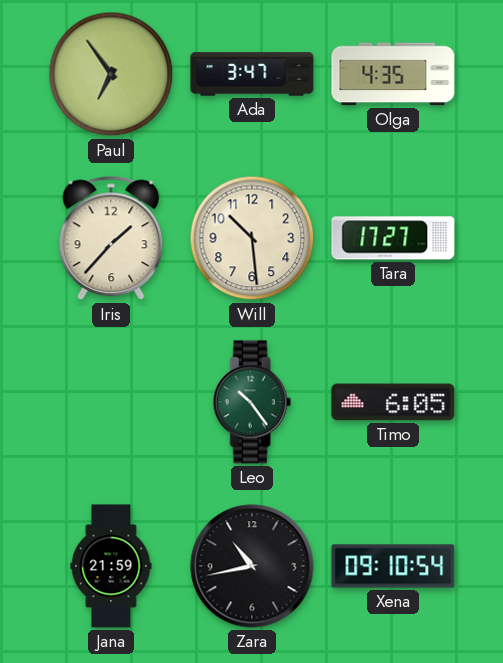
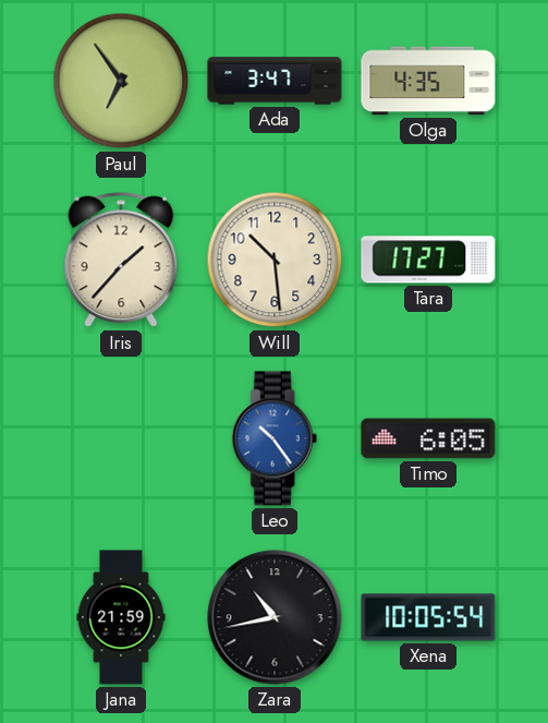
Leo dial: green -> blue (275, 438)
Xena: 09:10 -> 10:05 (428, 617)
